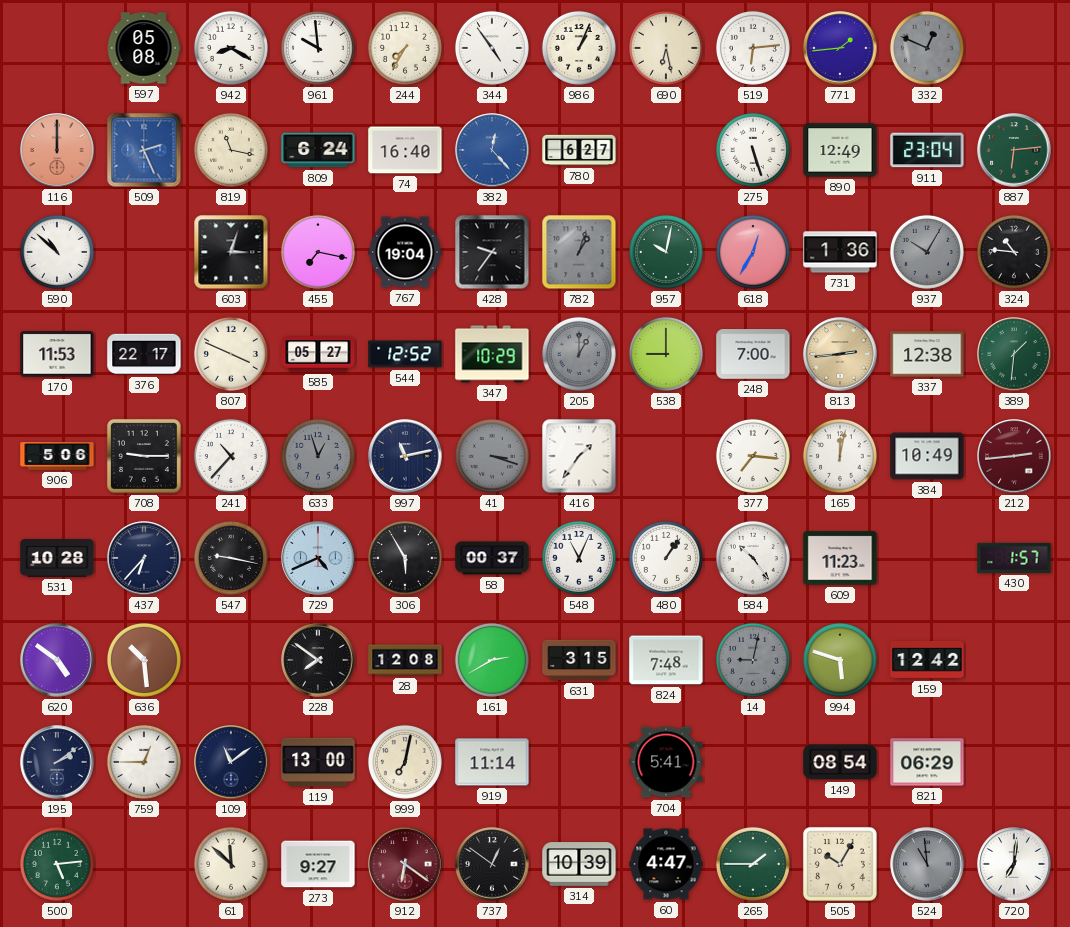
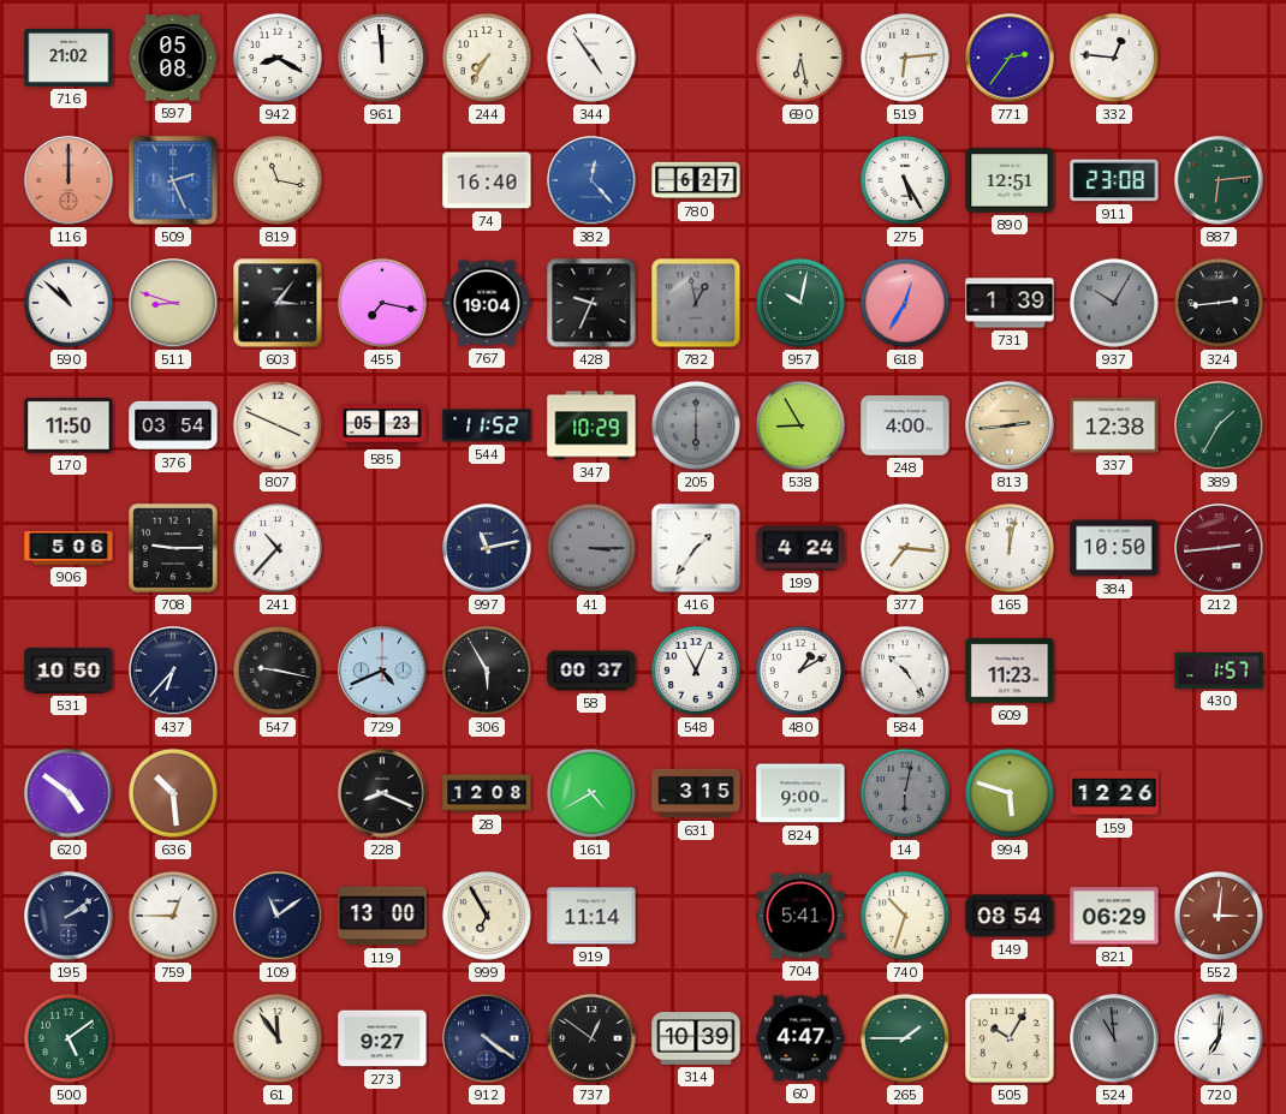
716: none -> 21:02 (69, 59)
961: 9:59 -> 11:59 (382, 58)
986: 1:04 -> none (579, 48)
771: 1:44 -> 2:36 (1010, 58)
332: 12:49 -> 12:46 (1114, 58)
332 dial: grey -> white (1114, 58)
809: 6:24 -> none (318, 150)
275: 5:27 -> 5:25 (905, 180)
890: 12:49 -> 12:51 (1010, 180)
911: 23:04 -> 23:08 (1114, 180)
511: none -> 8:48 (173, 303)
603: 3:03 -> 3:06 (278, 303)
428: 9:36 -> 9:34 (591, 303)
782: 1:03 -> 12:58 (696, 303)
731: 1:36 -> 1:39 (1010, 303)
324: 10:46 -> 2:44 (1219, 303)
170: 11:53 -> 11:50 (69, 425)
376: 22:17 -> 03:54 (173, 425)
585: 05:27 -> 05:23 (382, 425)
544: 12:52 -> 11:52 (487, 425)
205: 1:00 -> 6:00 (696, 425)
538: 9:00 -> 8:55 (800, 425)
248: 7:00 -> 4:00 (905, 425)
389: 1:31 -> 1:35 (1219, 425)
633: 12:57 -> none (318, 456)
41: 3:18 -> 3:15 (591, 548)
199: none -> 4:24 (800, 548)
384: 10:49 -> 10:50 (1114, 548)
531: 10:28 -> 10:50 (69, 672)
480: 1:06 -> 1:10 (800, 671)
228: 7:51 -> 8:19 (382, 793)
161: 2:40 -> 4:40 (591, 793)
824: 7:48 -> 9:00 (800, 793)
14: 9:02 -> 6:02 (905, 793)
159: 12:42 -> 12:26 (1114, 793)
999: 7:02 -> 6:55 (487, 916)
740: none -> 10:33 (905, 916)
552: none -> 3:01 (1219, 916)
500: 5:14 -> 5:09 (69, 1038)
61: 11:52 -> 11:54 (278, 1038)
912: 6:21 -> 4:21 (487, 1038)
912 dial: burgundy -> navy (487, 1038)
